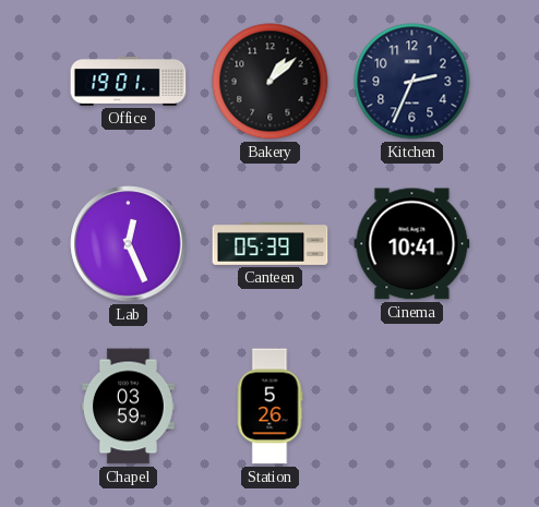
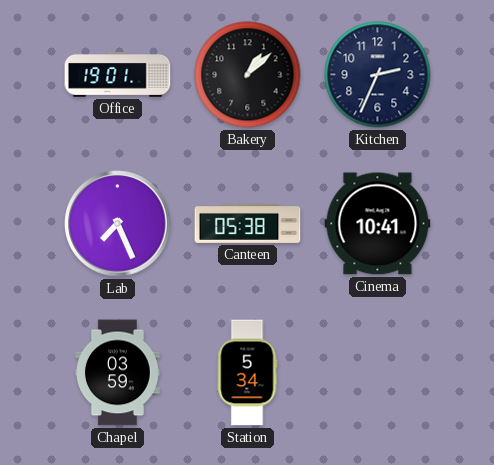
Lab: 12:26 -> 7:26 (118, 224)
Canteen: 05:39 -> 05:38 (248, 223)
Station: 5:26 -> 5:34 (247, 373)
